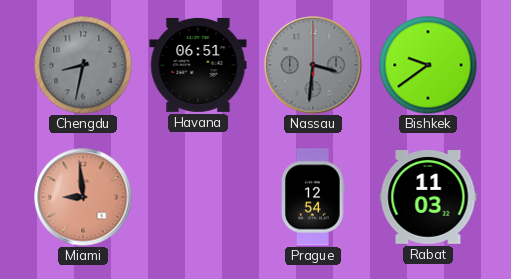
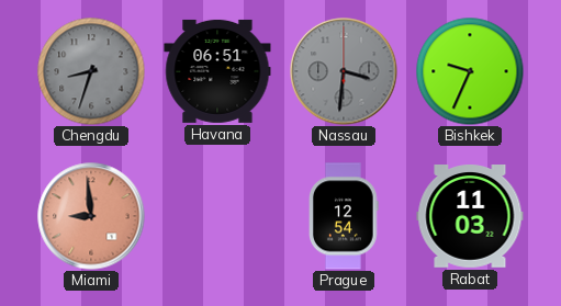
Chengdu: 8:32 -> 8:33 (91, 71)
Bishkek: 9:39 -> 9:34 (470, 71)
